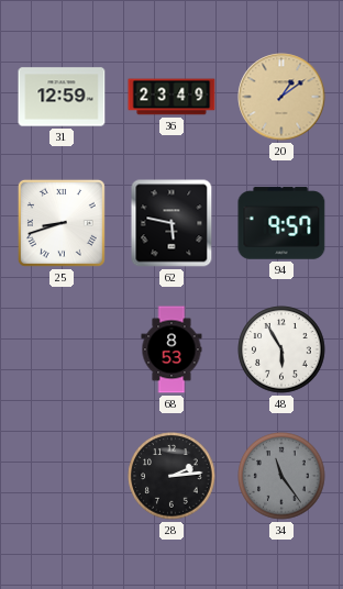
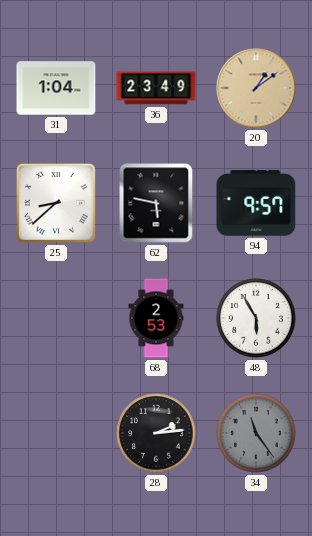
31: 12:59 -> 1:04 (56, 88)
25: 8:42 -> 8:38 (56, 203)
68: 8:53 -> 2:53 (156, 318)
